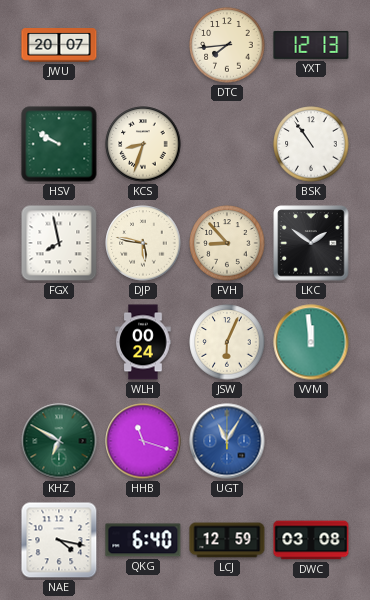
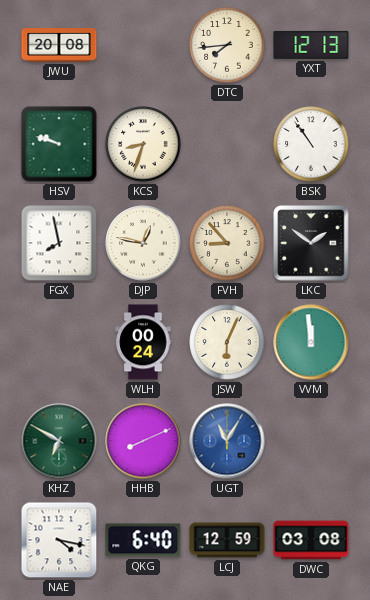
JWU: 20:07 -> 20:08 (59, 46)
HSV: 9:50 -> 9:48 (59, 144)
DJP: 5:47 -> 12:47 (143, 243)
HHB: 11:18 -> 8:11 (143, 441)
